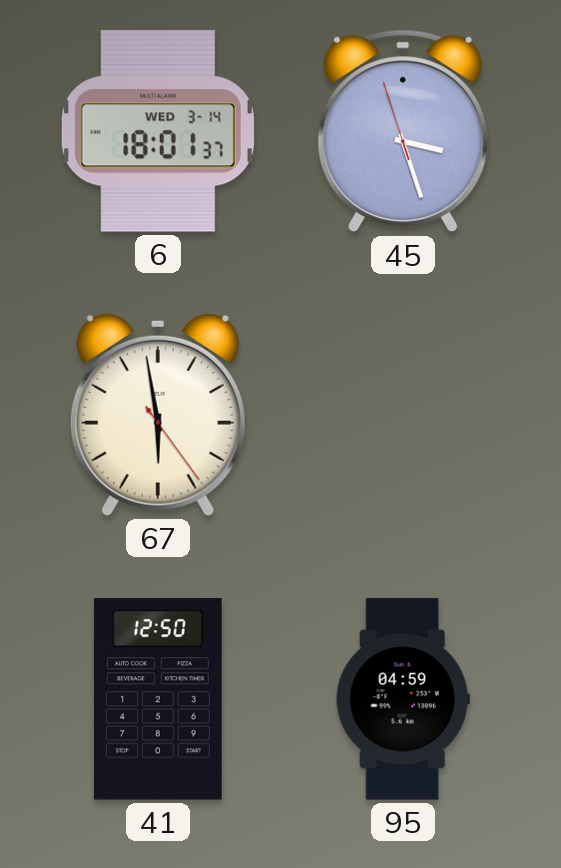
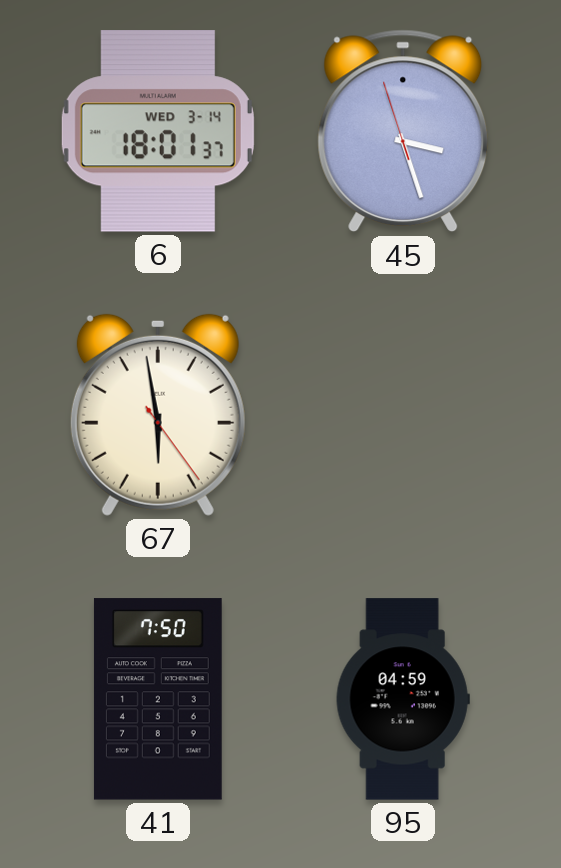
41: 12:50 -> 7:50 (158, 699)
